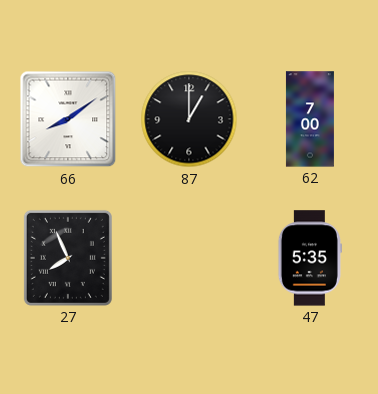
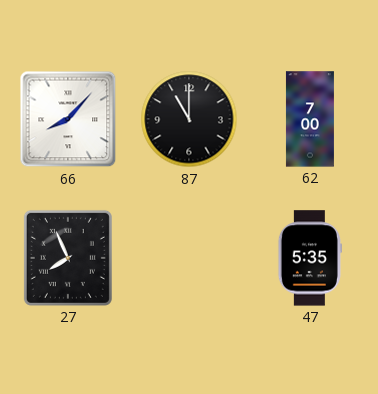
66: 8:09 -> 8:07 (68, 119)
87: 1:00 -> 11:00 (189, 119)
